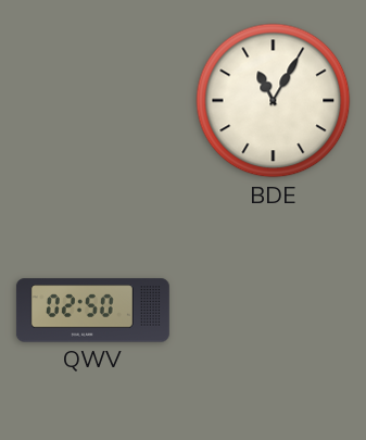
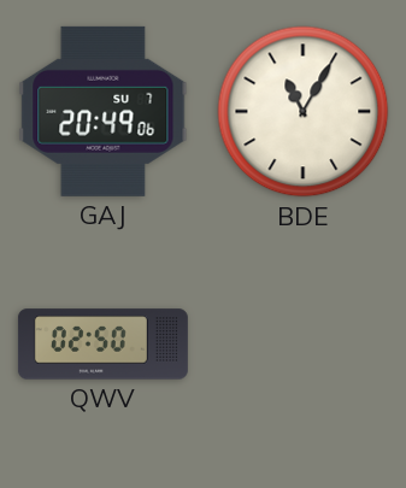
GAJ: none -> 20:49 (104, 111)
